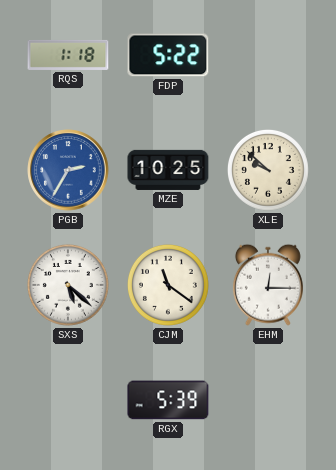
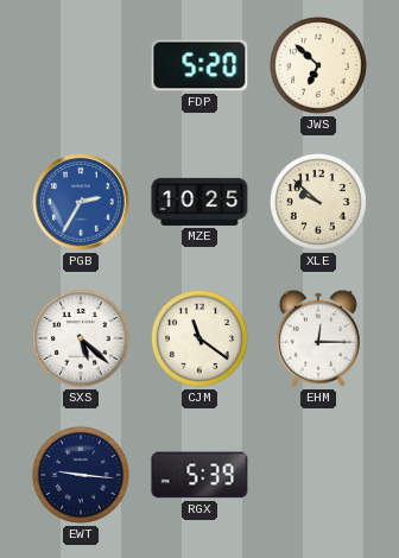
RQS: 1:18 -> none (68, 55)
FDP: 5:22 -> 5:20 (199, 65)
JWS: none -> 6:52 (318, 65)
EWT: none -> 9:16 (81, 475)
